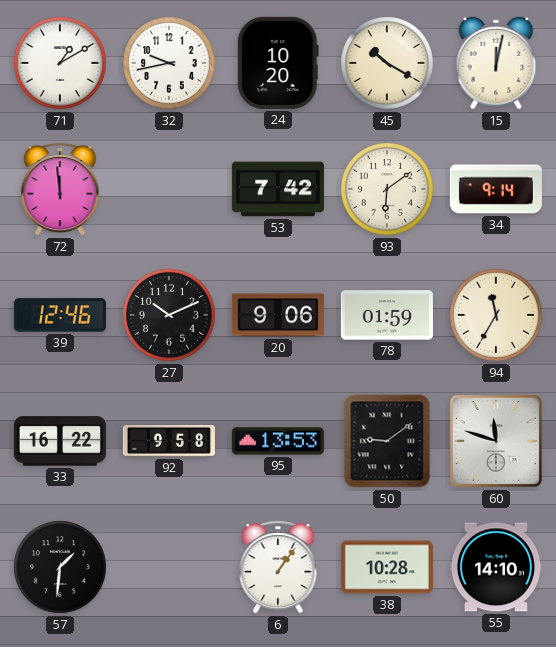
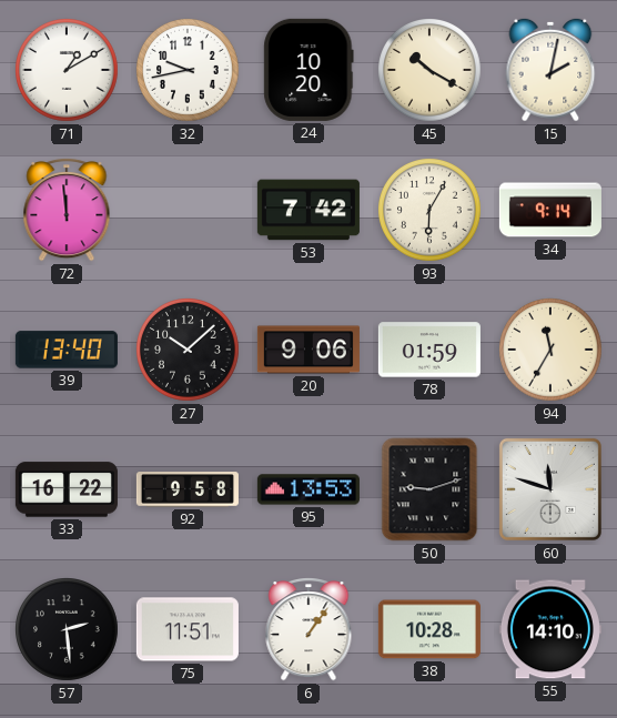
15: 12:02 -> 2:02 (550, 70)
93: 6:09 -> 6:05 (431, 211)
39: 12:46 -> 13:40 (67, 350)
27: 10:11 -> 10:08 (189, 351)
50: 9:09 -> 9:12 (429, 489)
57: 1:31 -> 2:29 (68, 630)
75: none -> 11:51 (188, 629)
